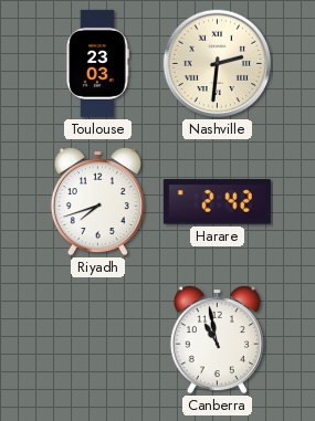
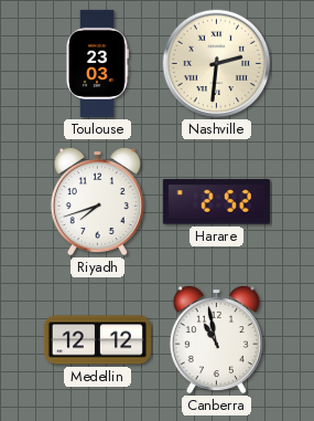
Harare: 2:42 -> 2:52 (216, 202)
Medellin: none -> 12:12 (97, 340)
